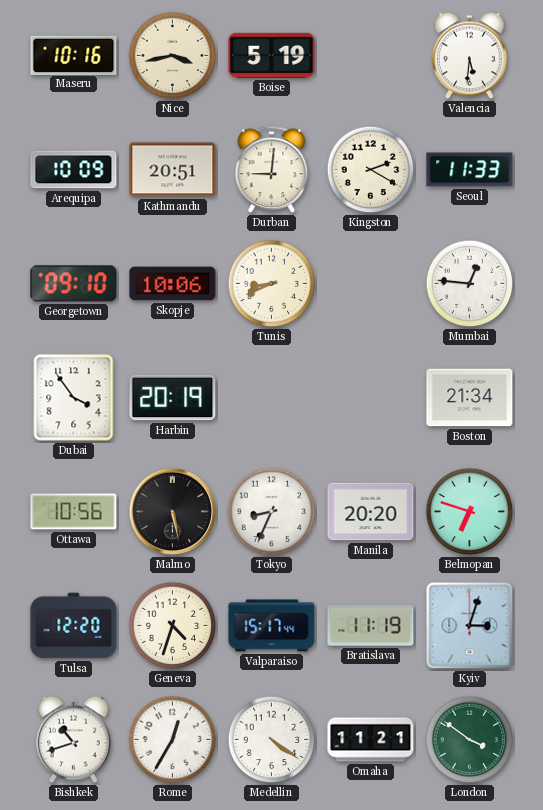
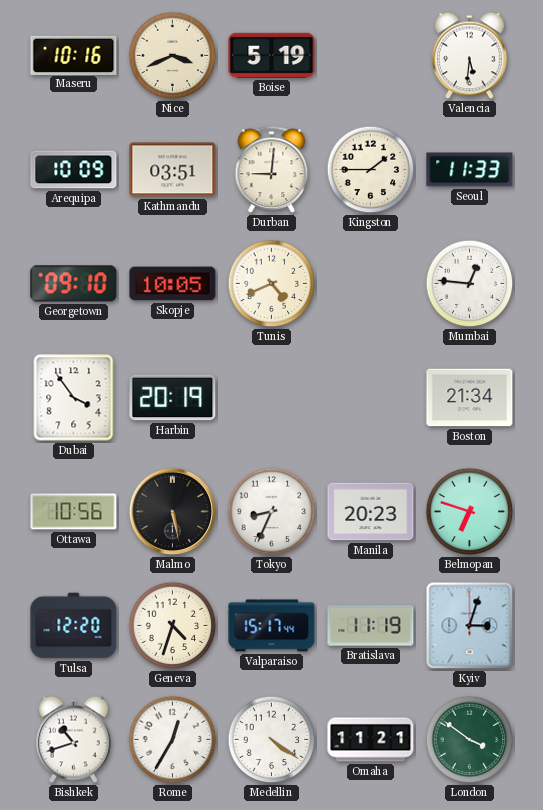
Nice: 3:43 -> 3:41 (173, 56)
Kathmandu: 20:51 -> 03:51 (173, 170)
Kingston: 2:20 -> 1:45 (371, 170)
Skopje: 10:06 -> 10:05 (173, 284)
Tunis: 8:41 -> 4:41 (272, 284)
Manila: 20:20 -> 20:23 (371, 512)
